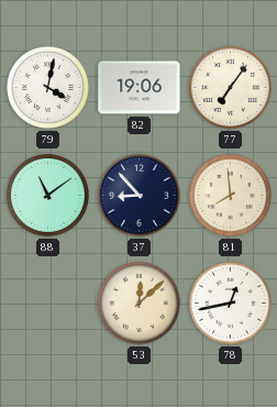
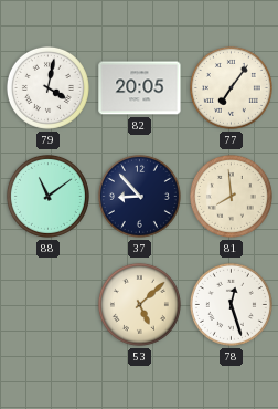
82: 19:06 -> 20:05 (140, 88)
53: 12:08 -> 5:08 (139, 304)
78: 12:43 -> 12:27 (231, 304)
